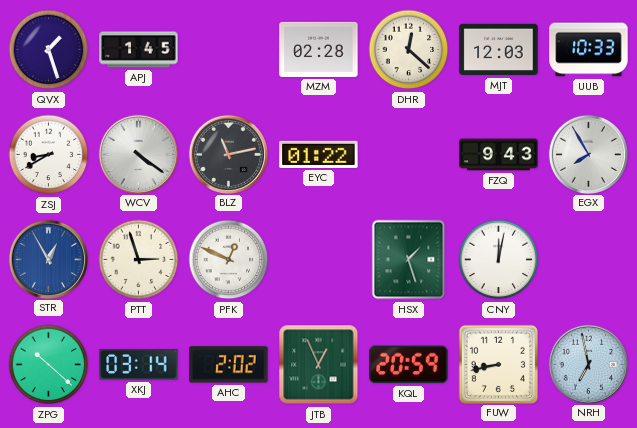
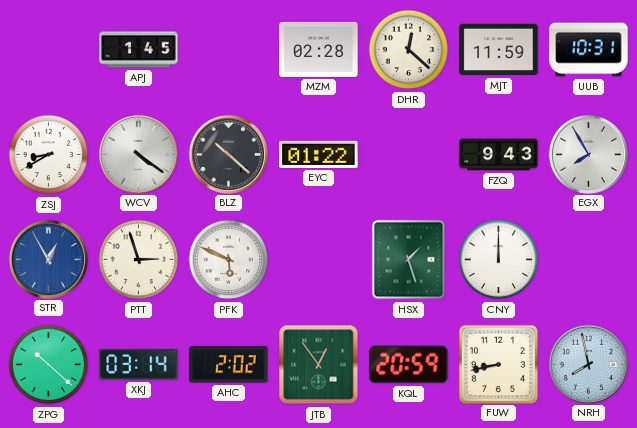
QVX: 1:27 -> none (49, 50)
MJT: 12:03 -> 11:59 (499, 50)
UUB: 10:33 -> 10:31 (589, 50)
BLZ: 11:13 -> 10:22 (228, 154)
PFK: 12:49 -> 5:49 (229, 260)
CNY: 12:02 -> 12:00 (499, 260)
JTB: 12:56 -> 12:54 (319, 365)
NRH: 6:58 -> 7:58 (588, 364)
